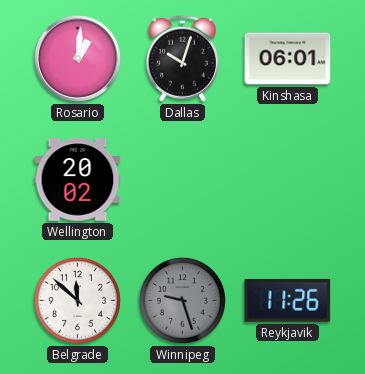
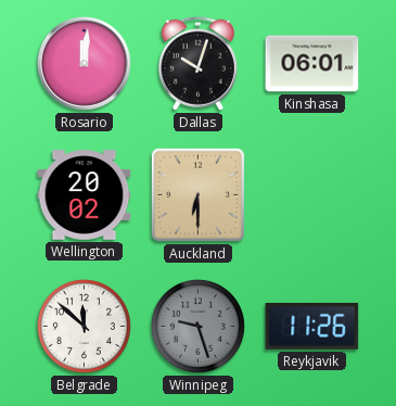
Rosario: 1:01 -> 12:01 (85, 64)
Auckland: none -> 6:30 (197, 194)
